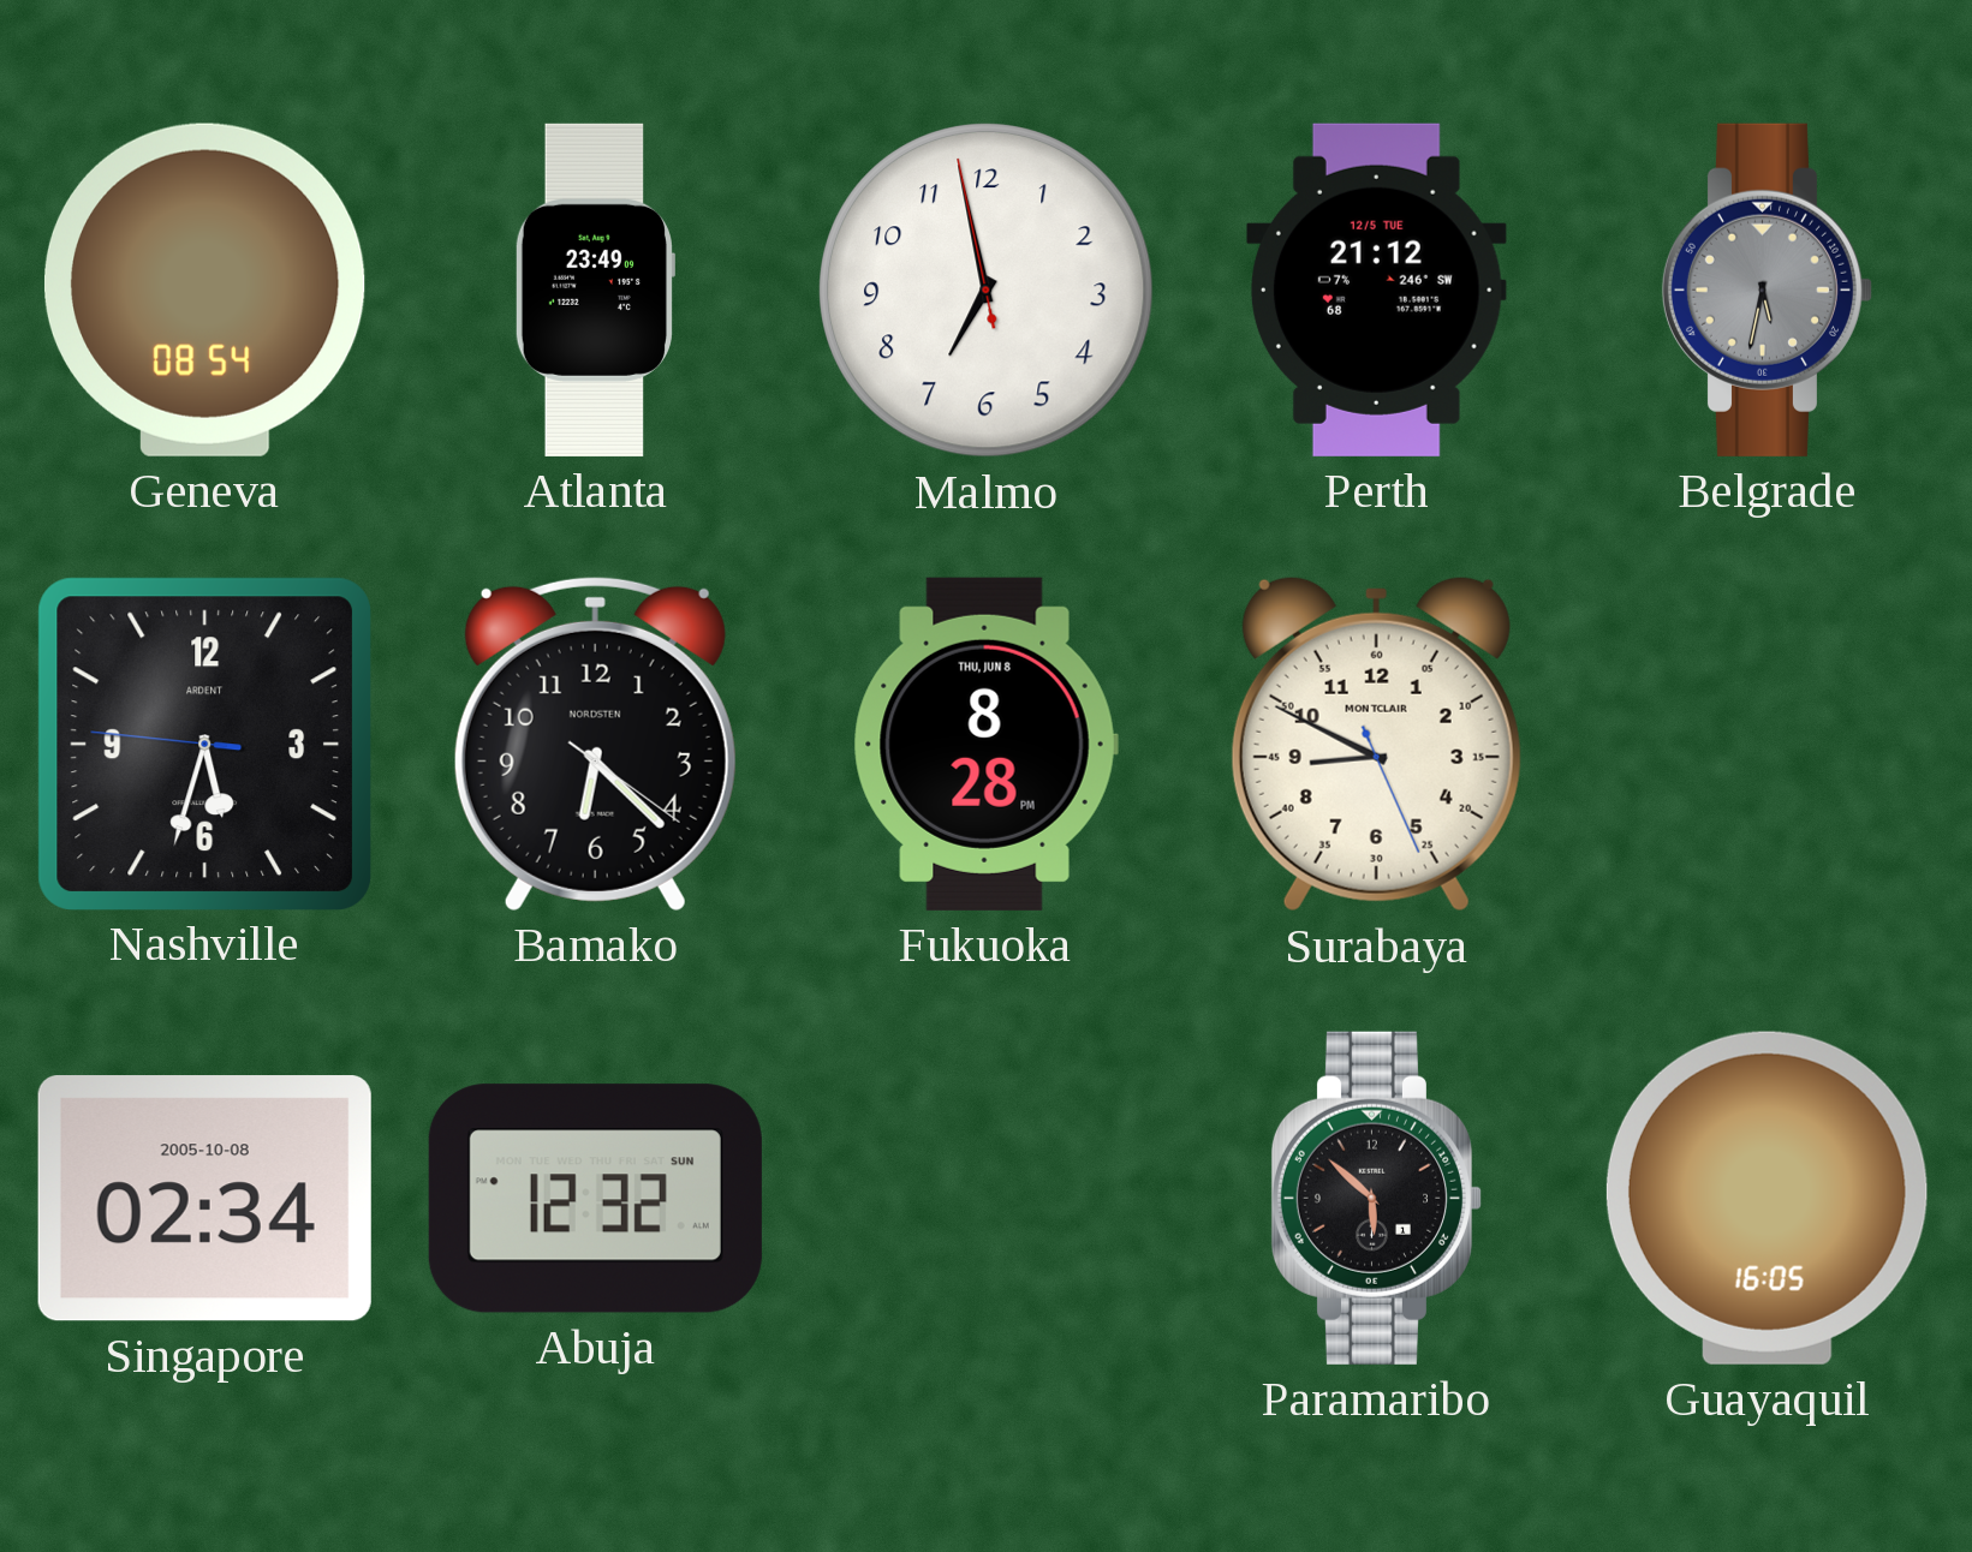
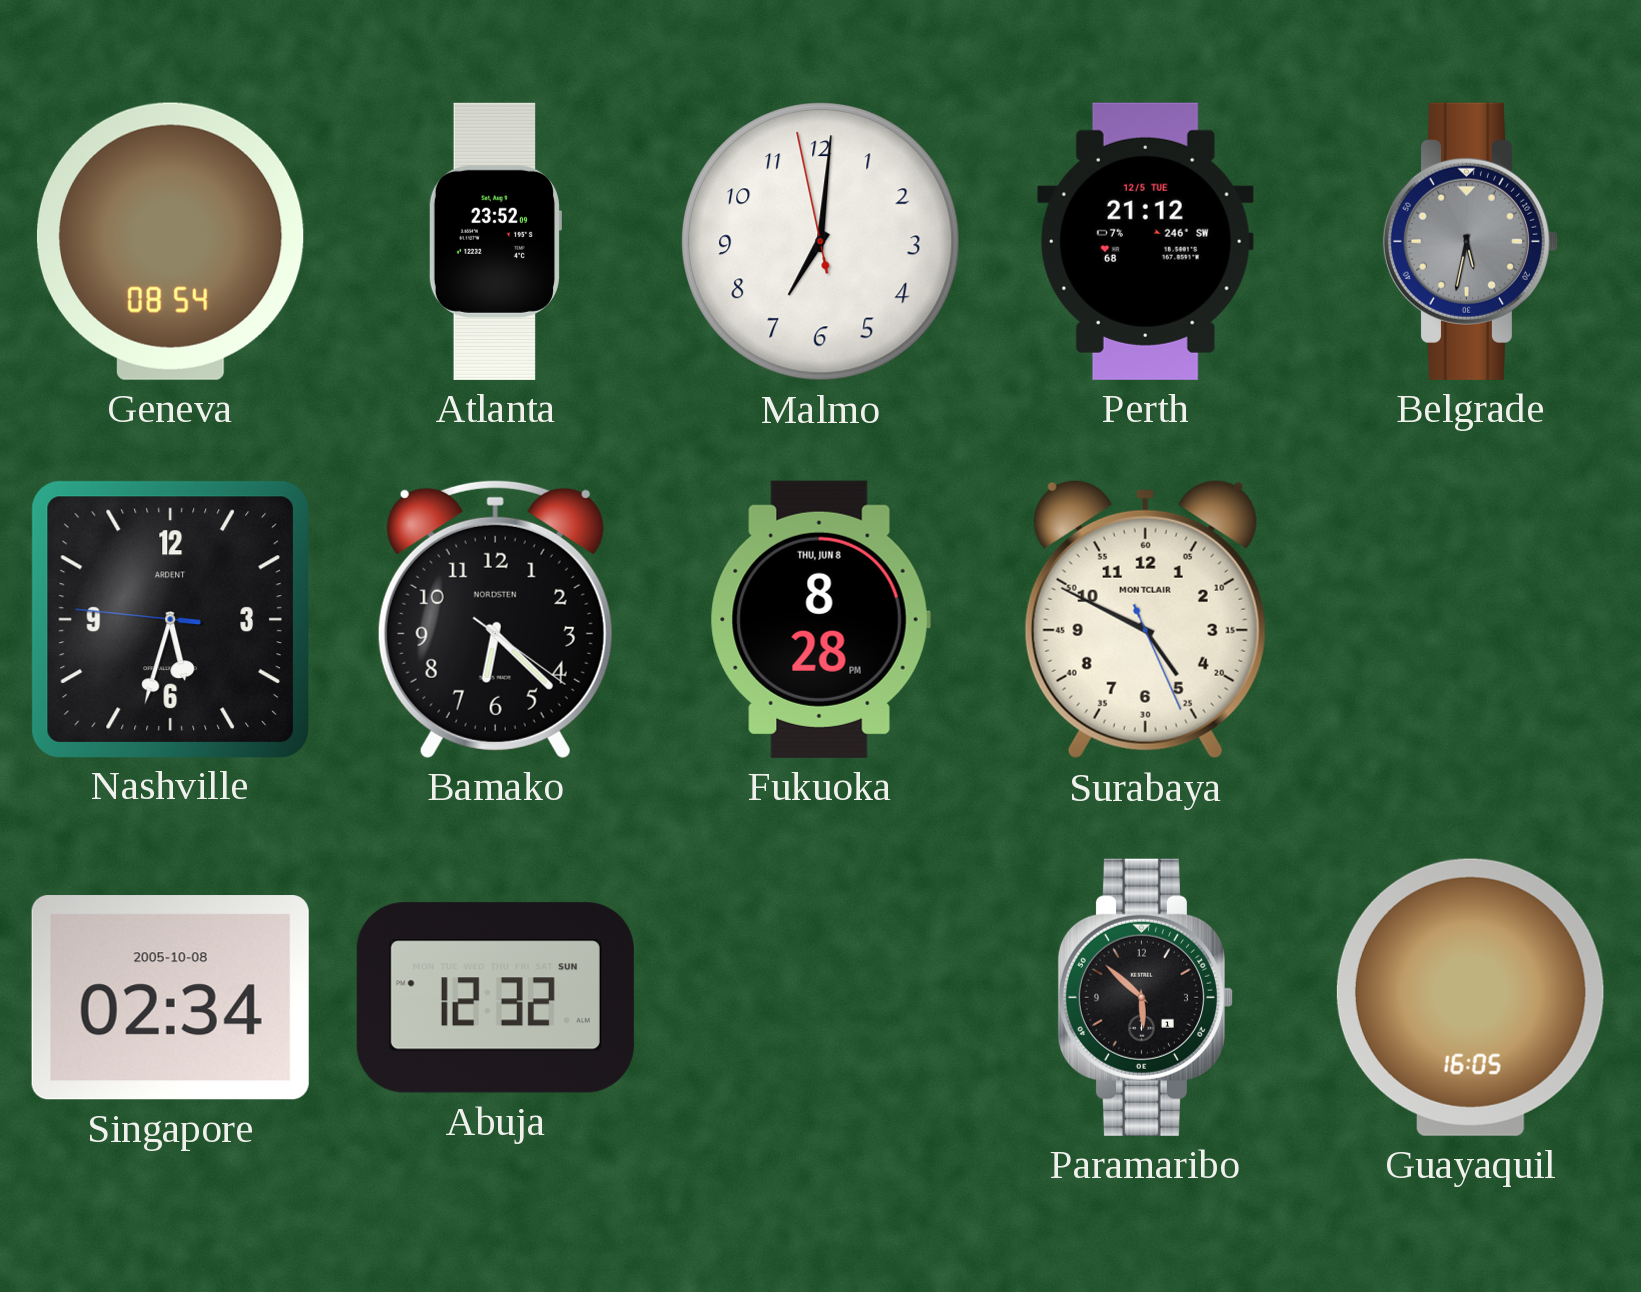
Atlanta: 23:49 -> 23:52 (495, 241)
Malmo: 6:57 -> 7:00 (821, 242)
Surabaya: 8:49 -> 4:49 (1145, 619)
